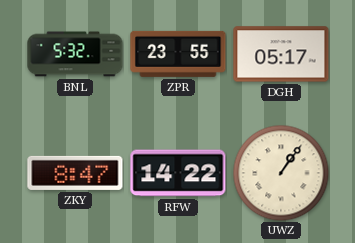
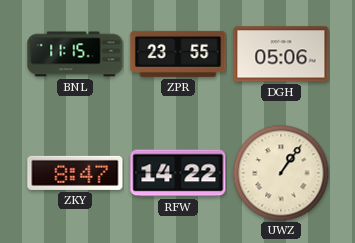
BNL: 5:32 -> 11:15 (75, 54)
DGH: 05:17 -> 05:06 (281, 54)
